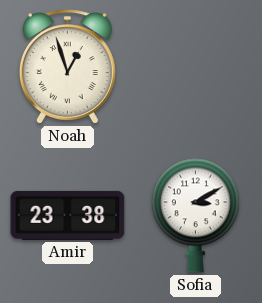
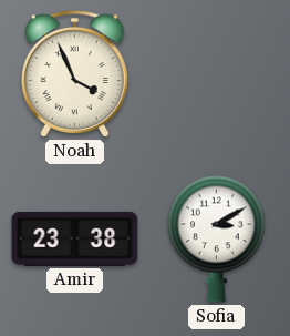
Noah: 12:57 -> 3:56 (74, 74)
